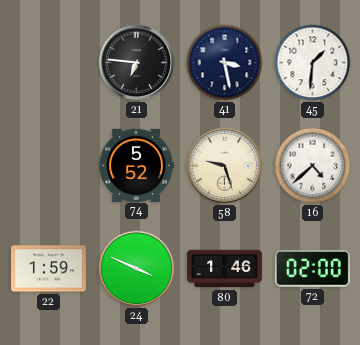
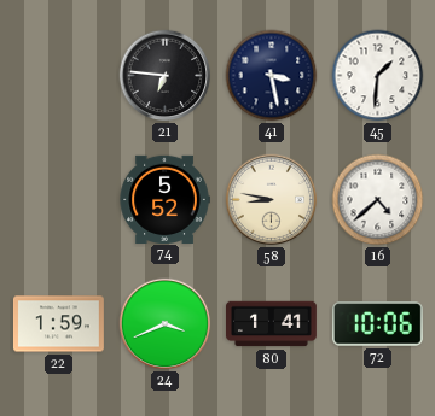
58: 9:27 -> 8:47 (272, 200)
24: 3:49 -> 3:41 (166, 324)
80: 1:46 -> 1:41 (272, 324)
72: 02:00 -> 10:06 (377, 324)
